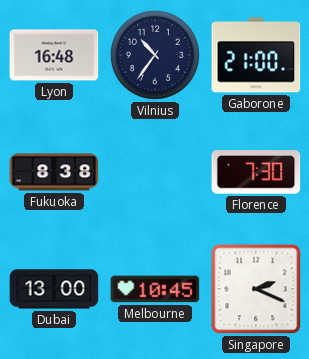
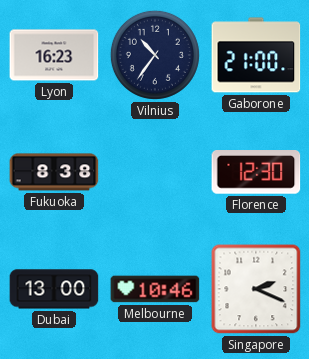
Lyon: 16:48 -> 16:23 (54, 55)
Florence: 7:30 -> 12:30 (256, 173)
Melbourne: 10:45 -> 10:46 (155, 289)
